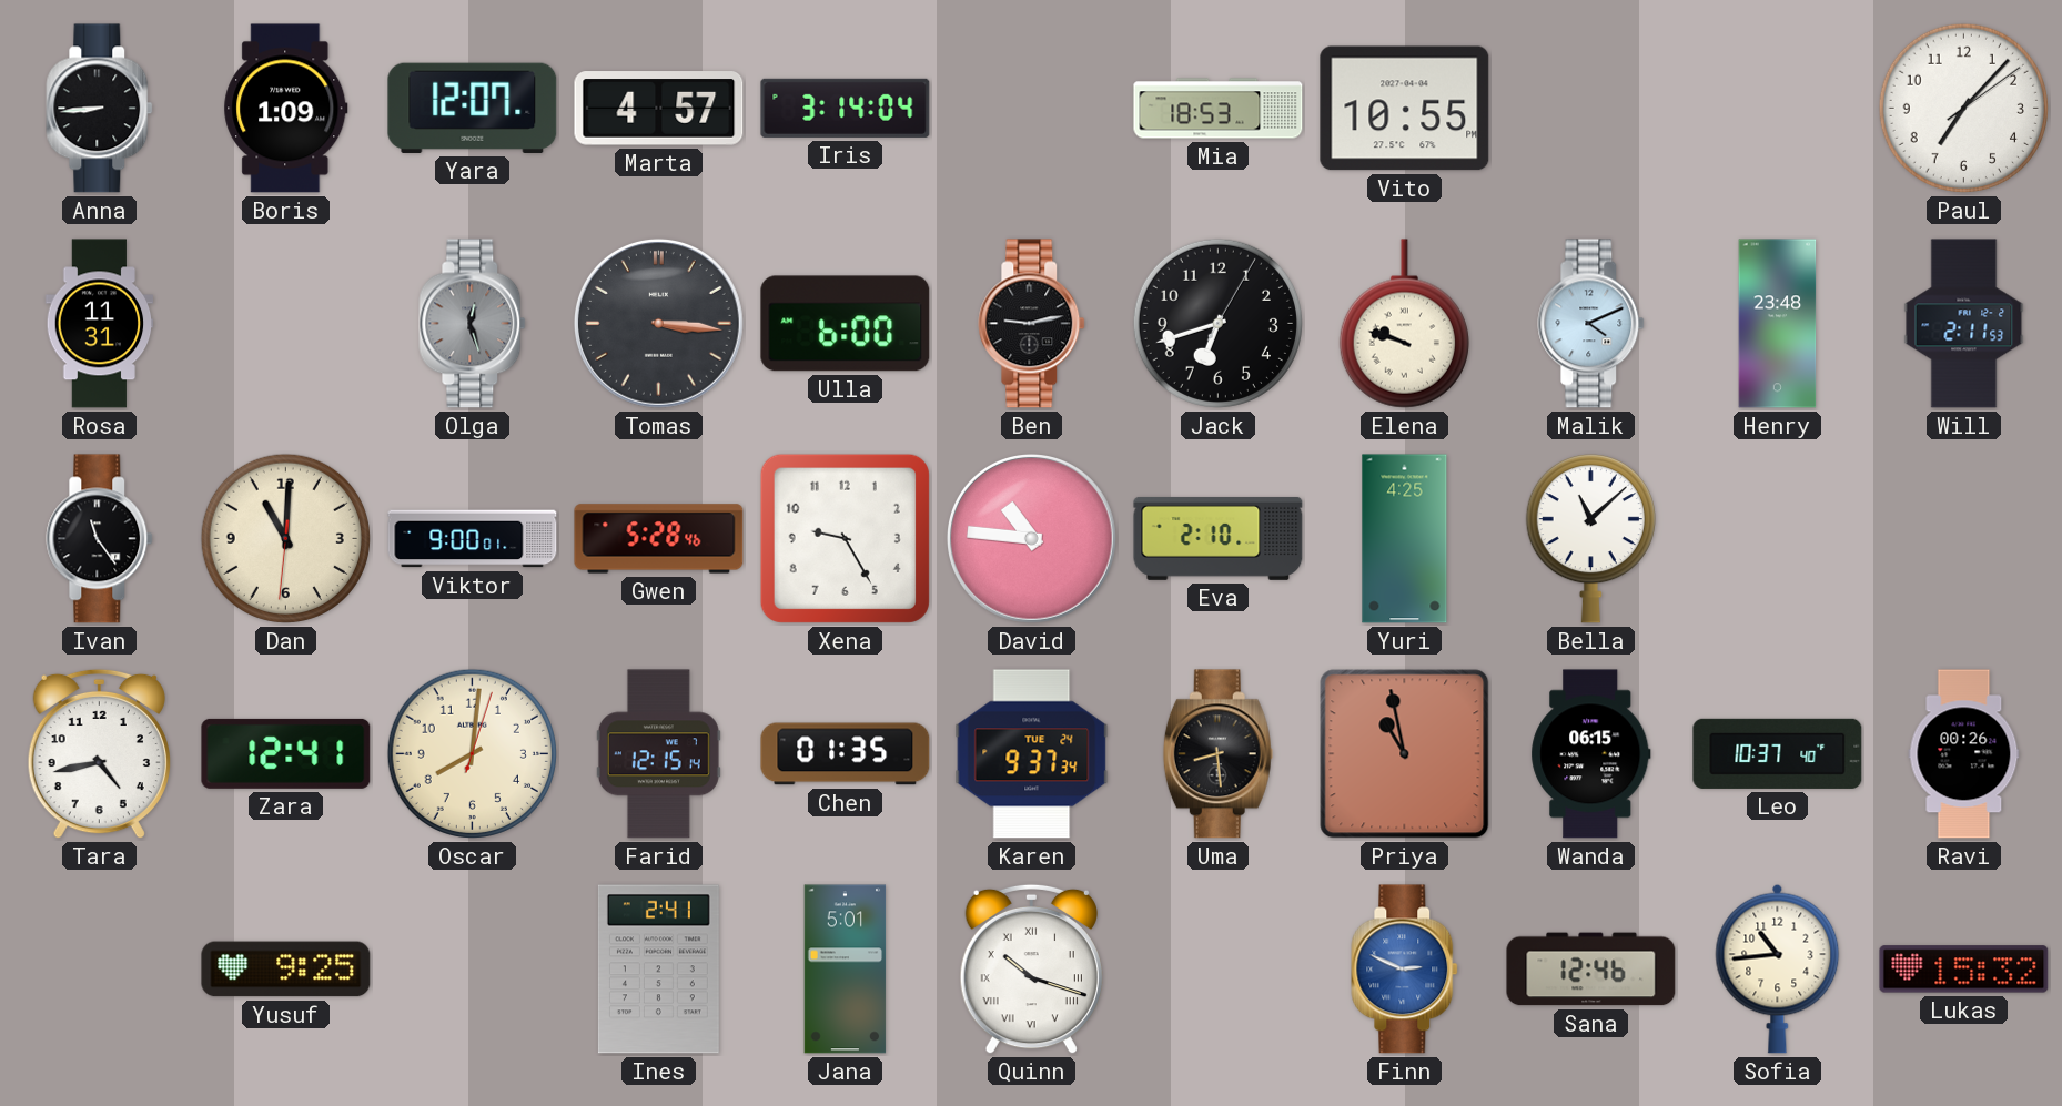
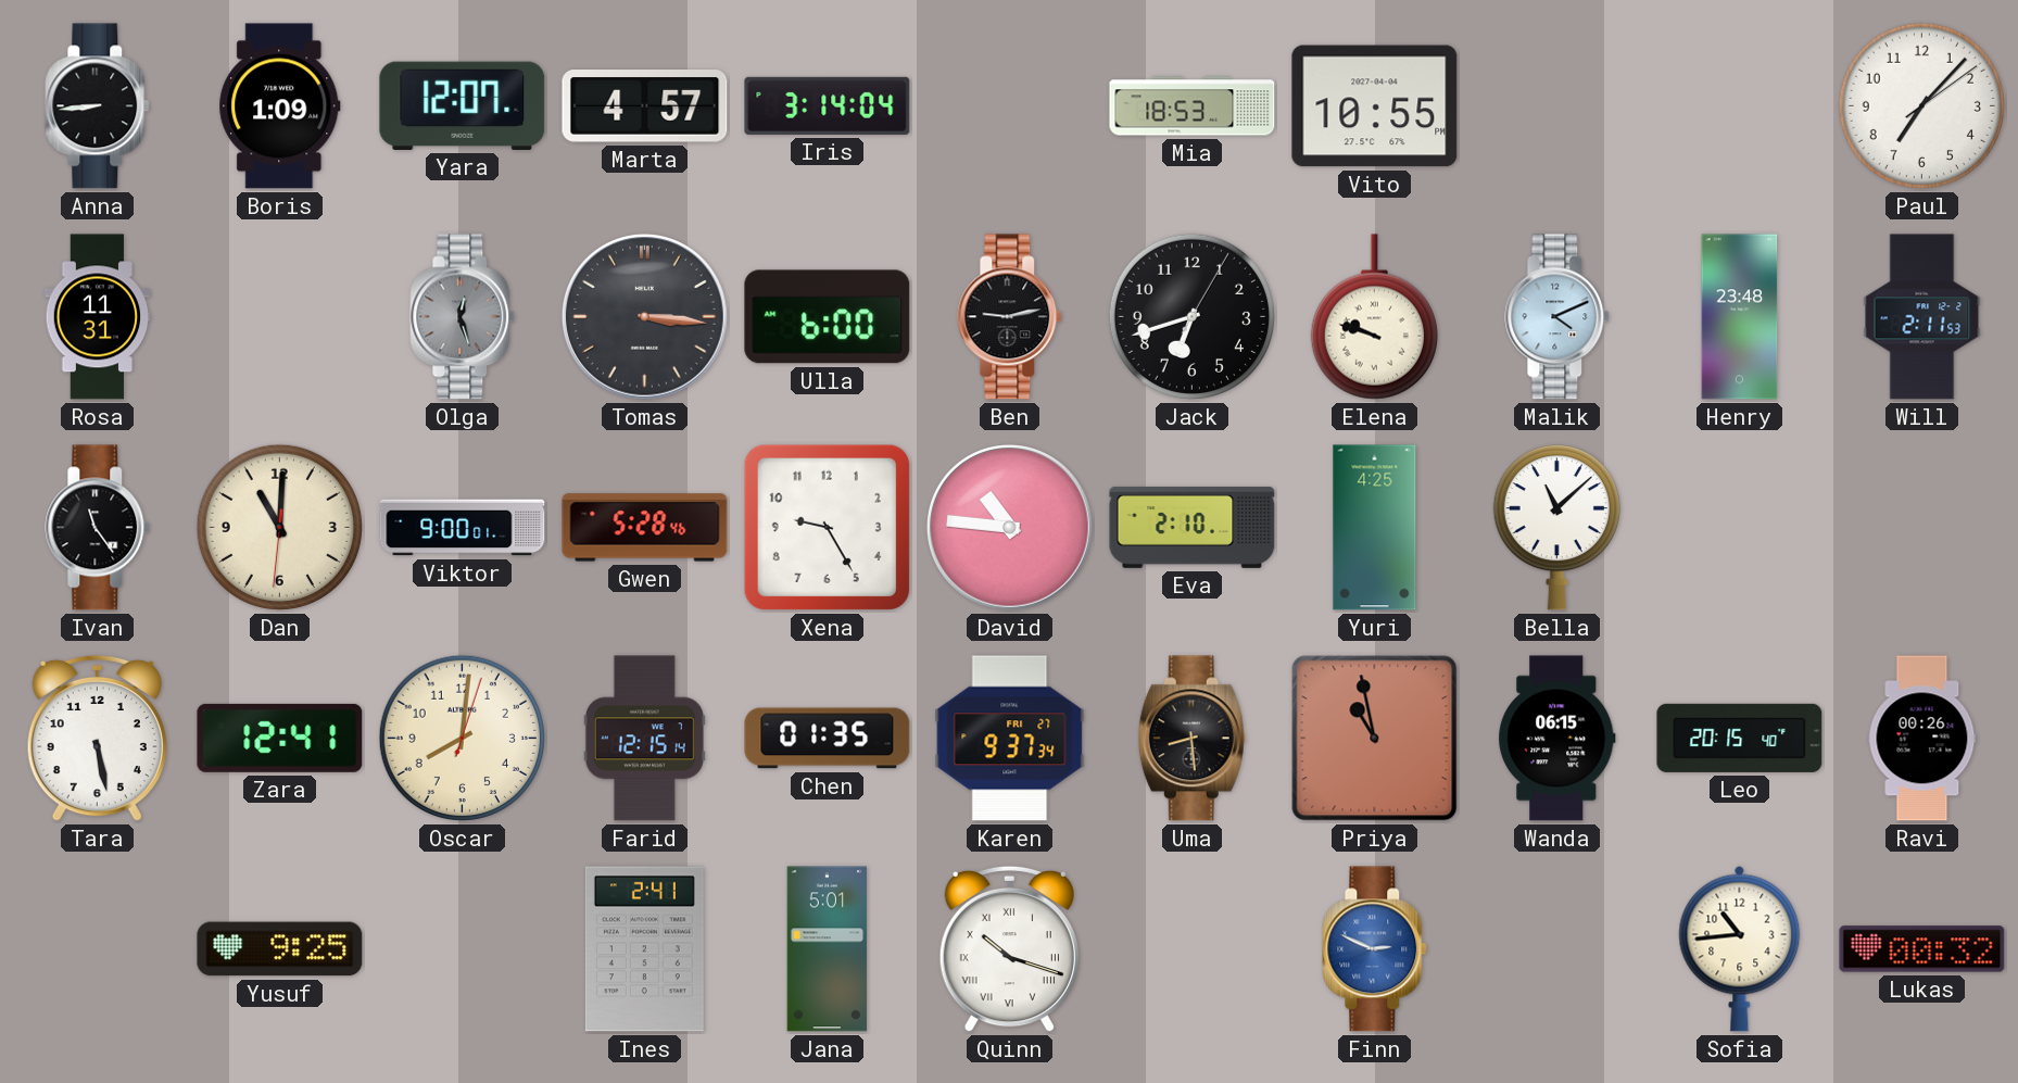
Tara: 4:43 -> 5:28 (97, 739)
Karen date: TUE 24 -> FRI 27 (1010, 739)
Leo: 10:37 -> 20:15 (1740, 738)
Sana: 12:46 -> none (1591, 970)
Lukas: 15:32 -> 00:32 (1922, 949)
